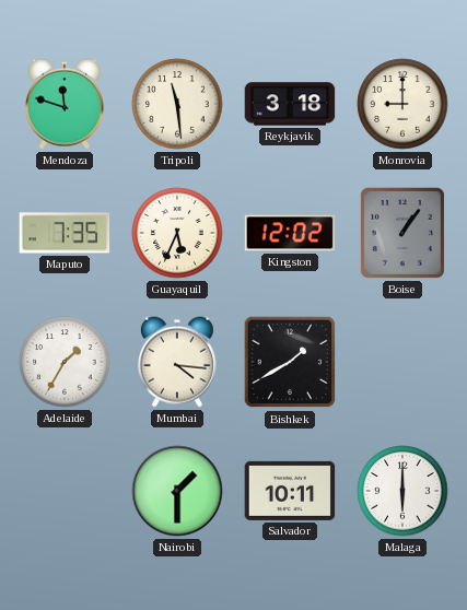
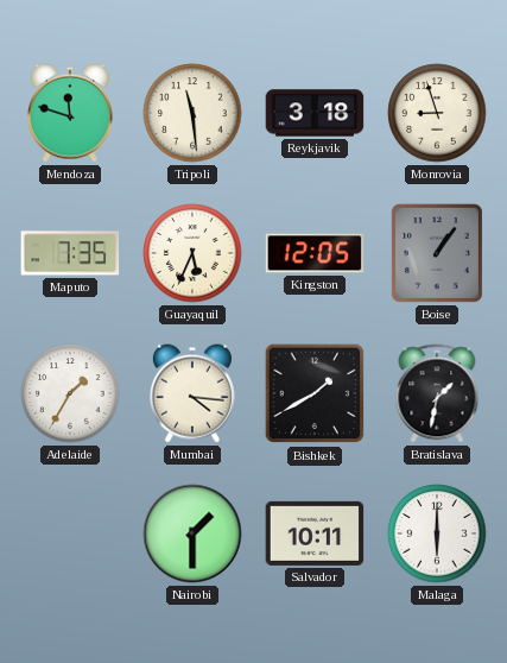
Monrovia: 9:00 -> 8:57 (437, 113)
Kingston: 12:02 -> 12:05 (315, 253)
Bratislava: none -> 1:32 (437, 393)
